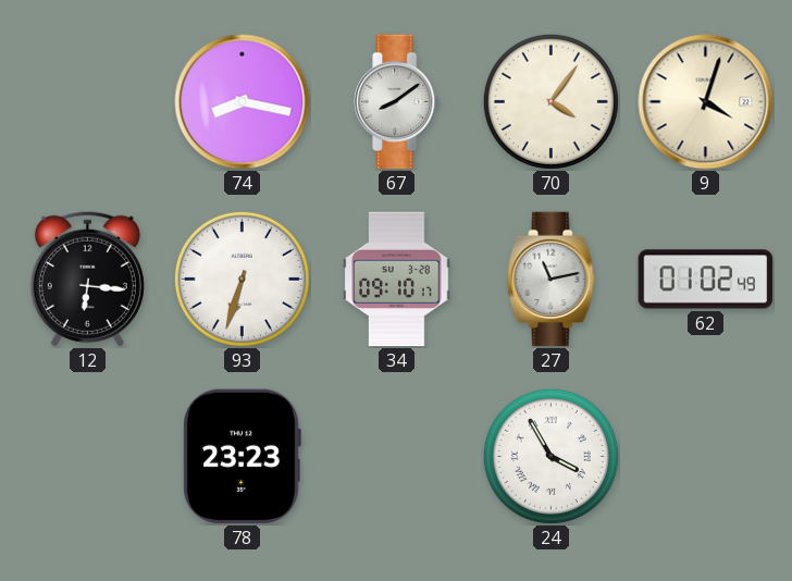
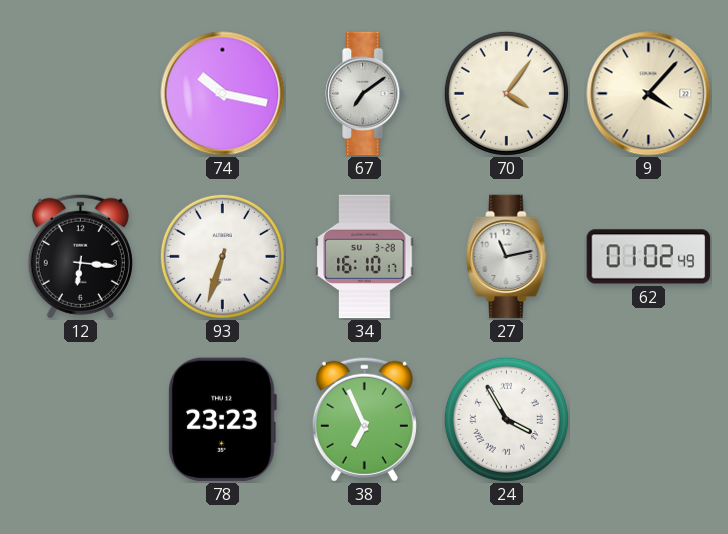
74: 8:17 -> 10:17 (223, 94)
67: 8:09 -> 7:09 (365, 94)
9: 4:03 -> 4:07 (649, 94)
34: 09:10 -> 16:10 (365, 257)
38: none -> 6:56 (364, 419)
